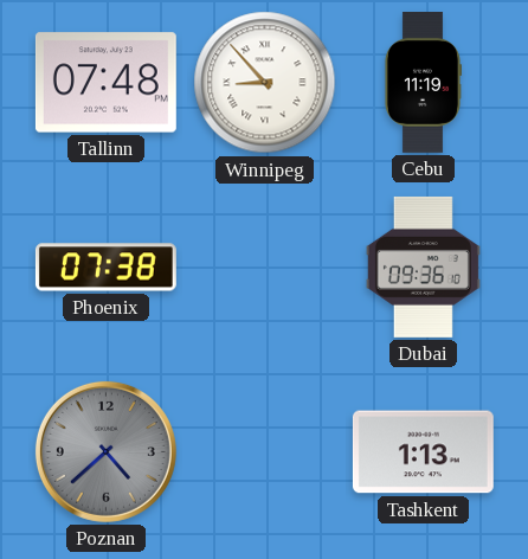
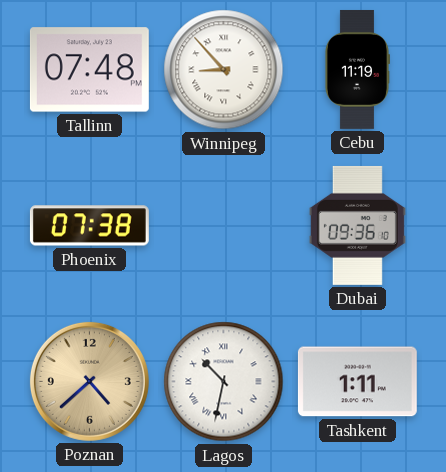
Poznan dial: grey -> champagne (89, 381)
Lagos: none -> 10:32 (224, 382)
Tashkent: 1:13 -> 1:11 (357, 382)
